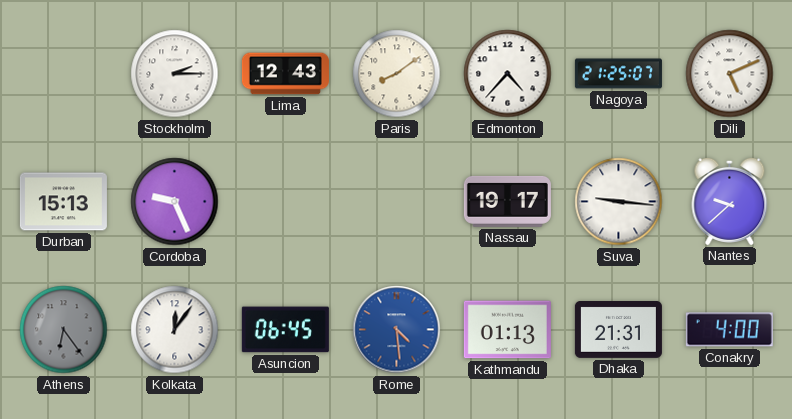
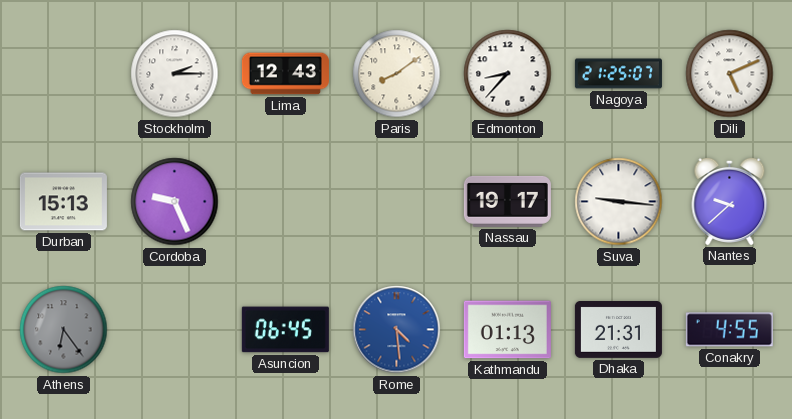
Edmonton: 4:37 -> 8:37 (508, 74)
Kolkata: 12:06 -> none (175, 330)
Conakry: 4:00 -> 4:55 (729, 330)
